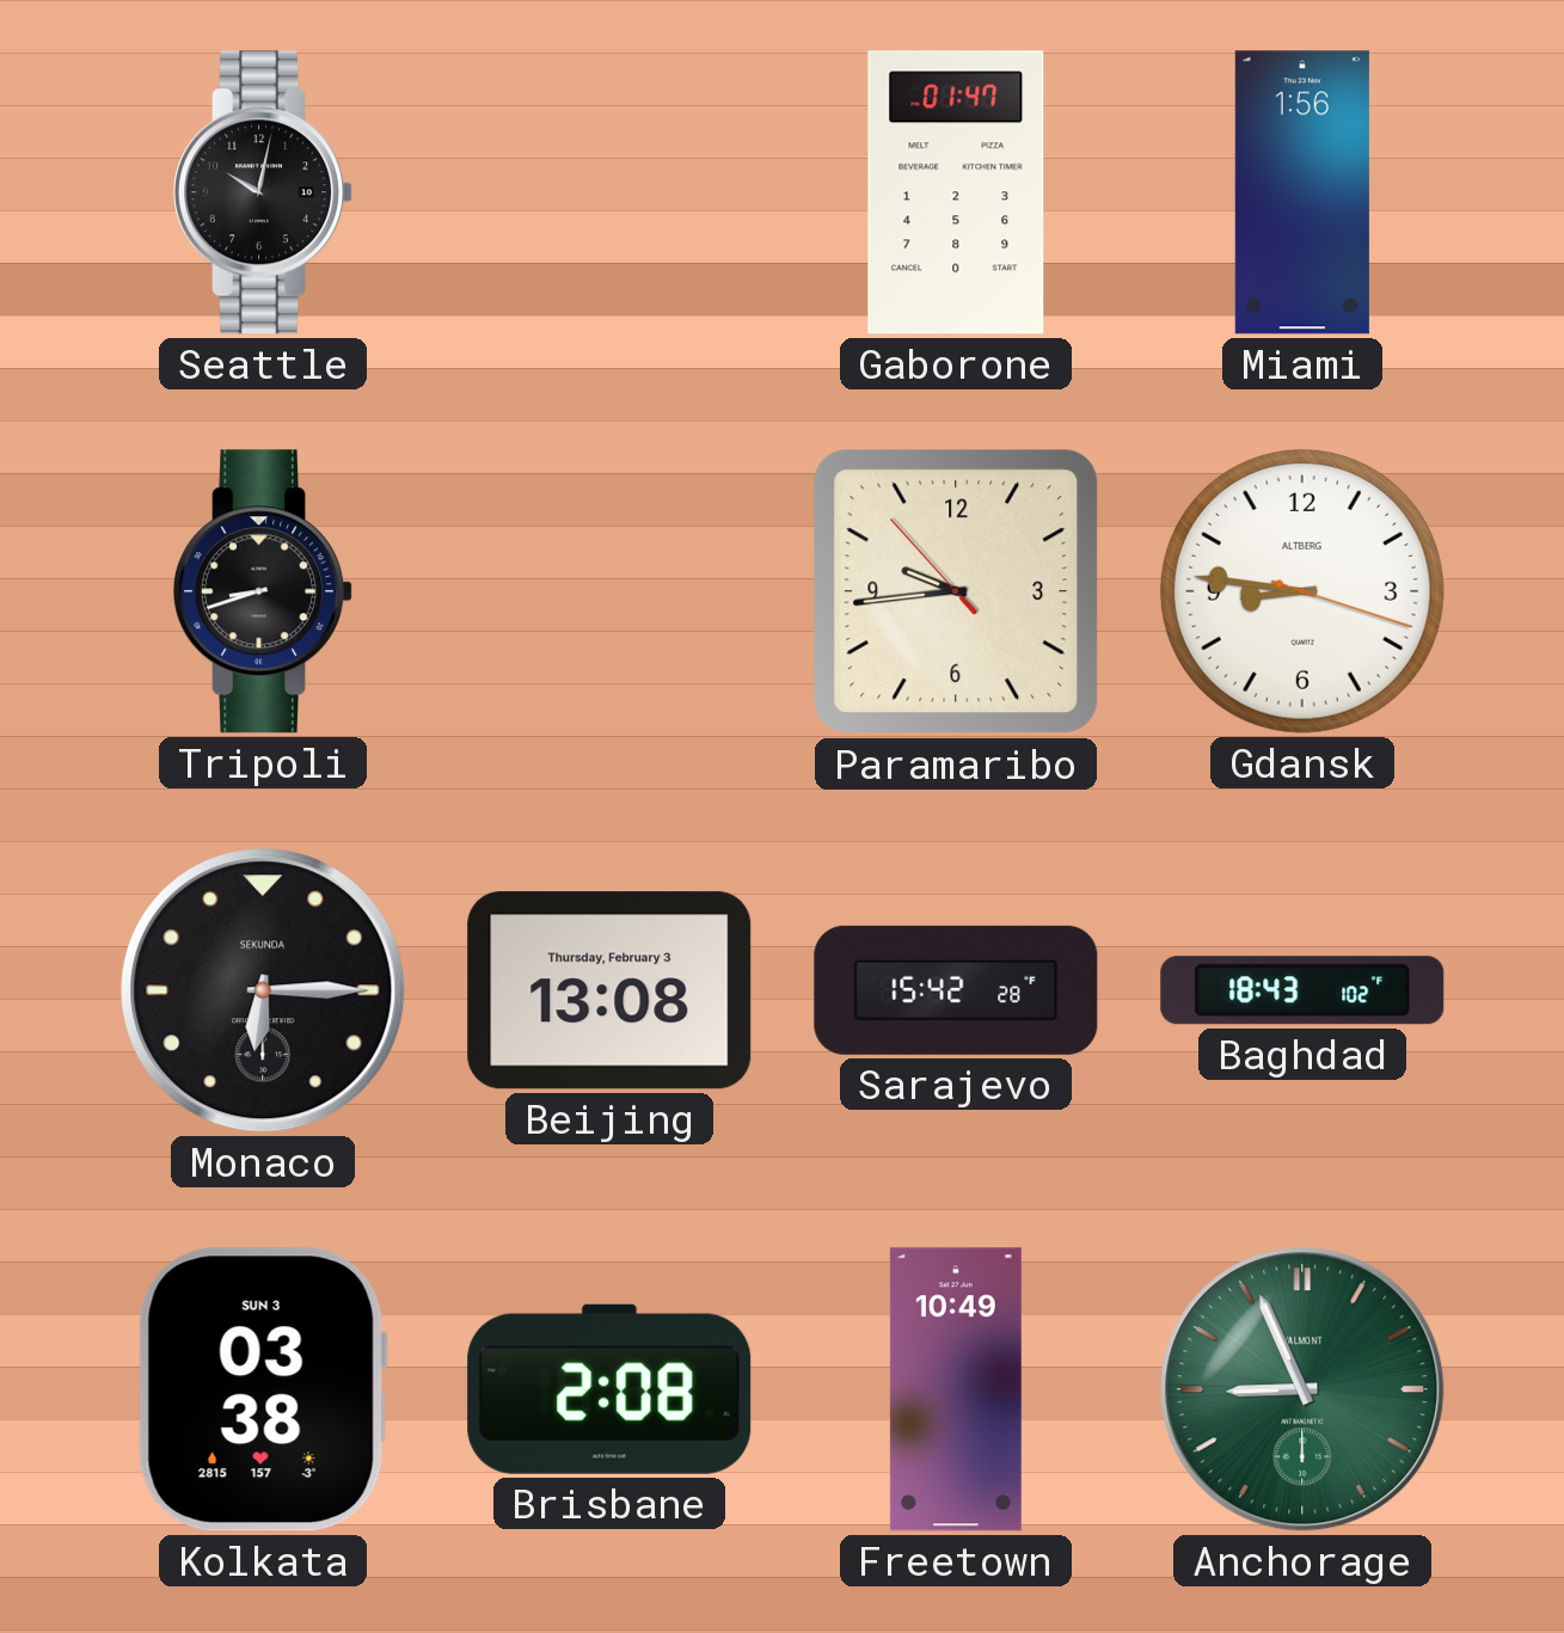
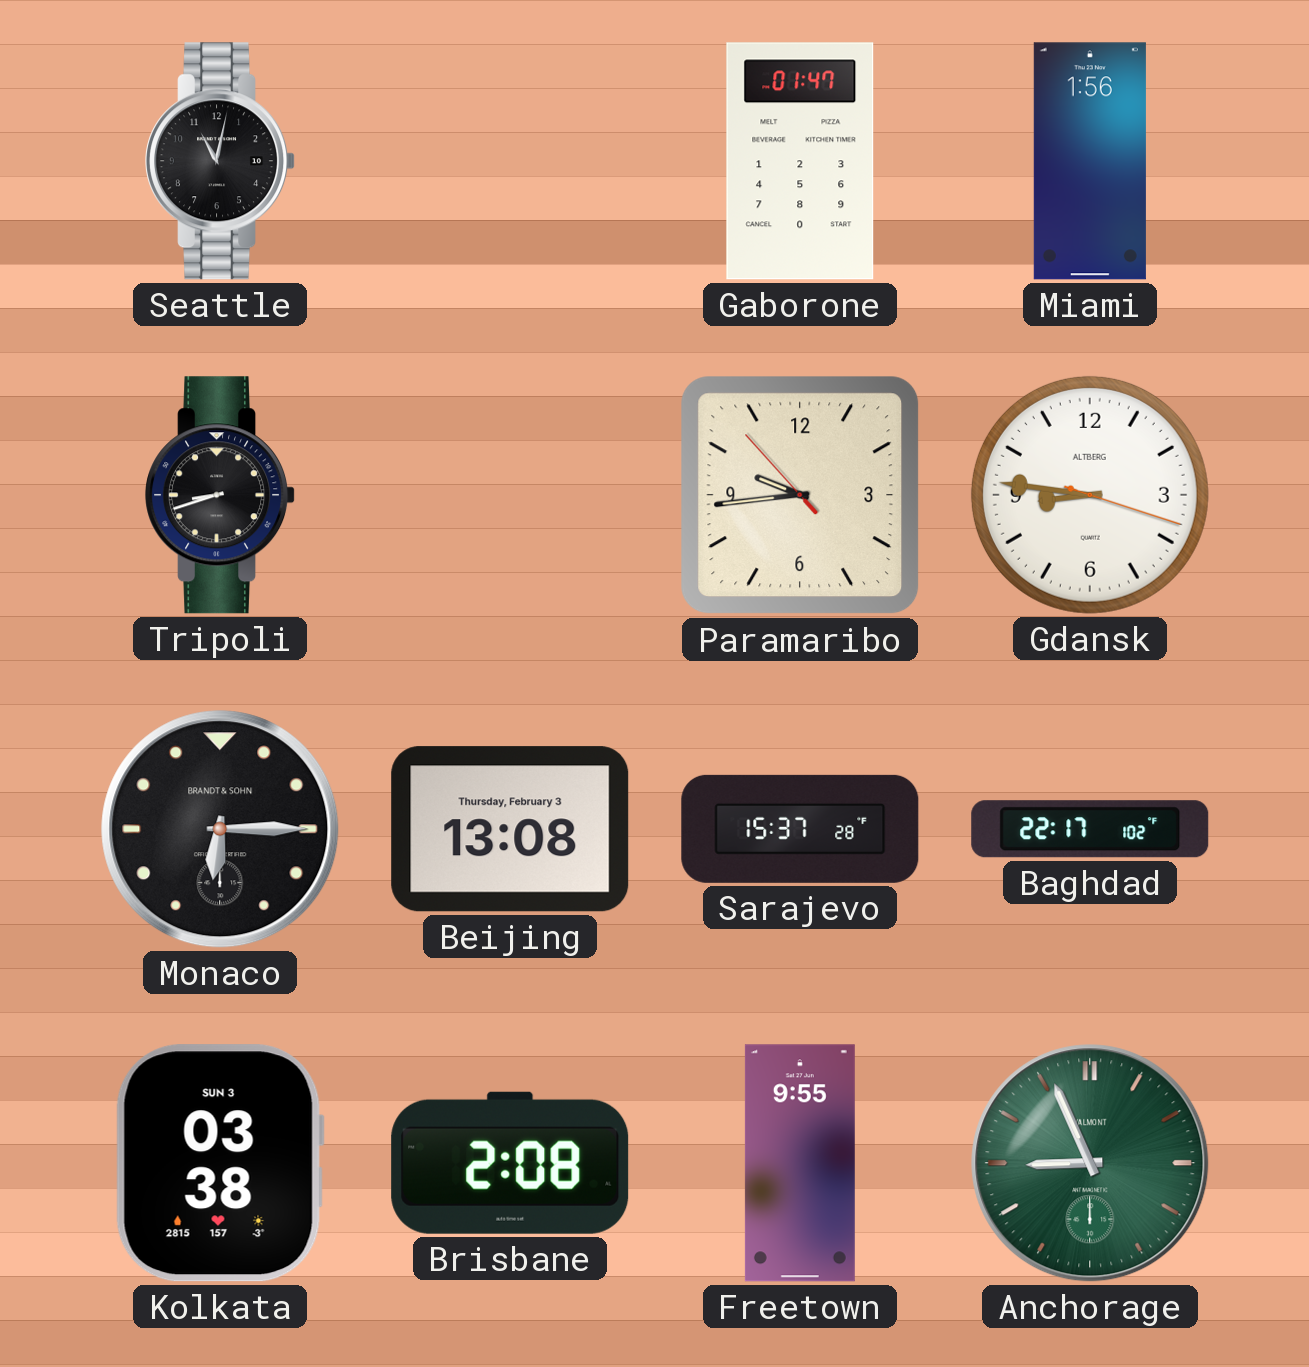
Seattle: 10:02 -> 11:02 (221, 161)
Monaco brand: SEKUNDA -> BRANDT & SOHN (220, 829)
Sarajevo: 15:42 -> 15:37 (800, 829)
Baghdad: 18:43 -> 22:17 (1090, 829)
Freetown: 10:49 -> 9:55 (800, 1163)
